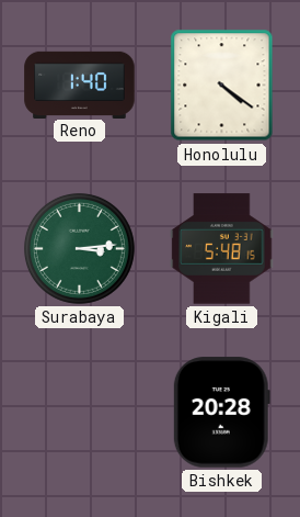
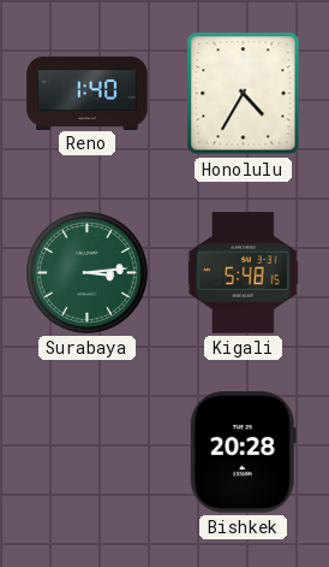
Honolulu: 4:21 -> 4:35 (244, 94)
